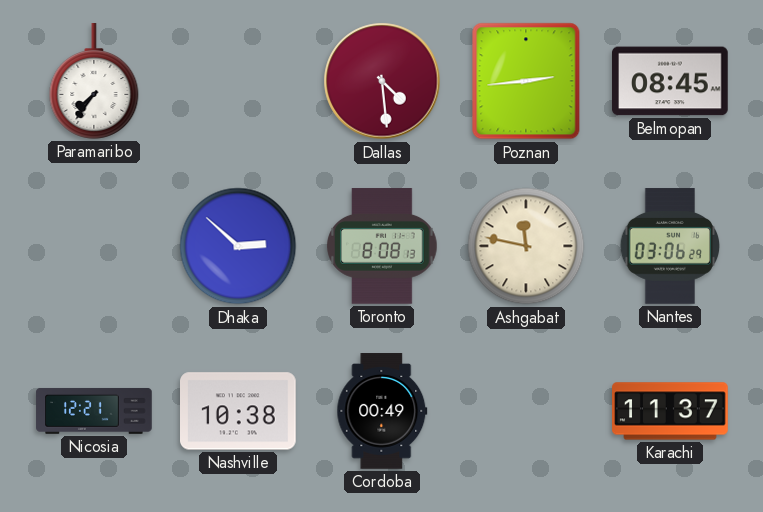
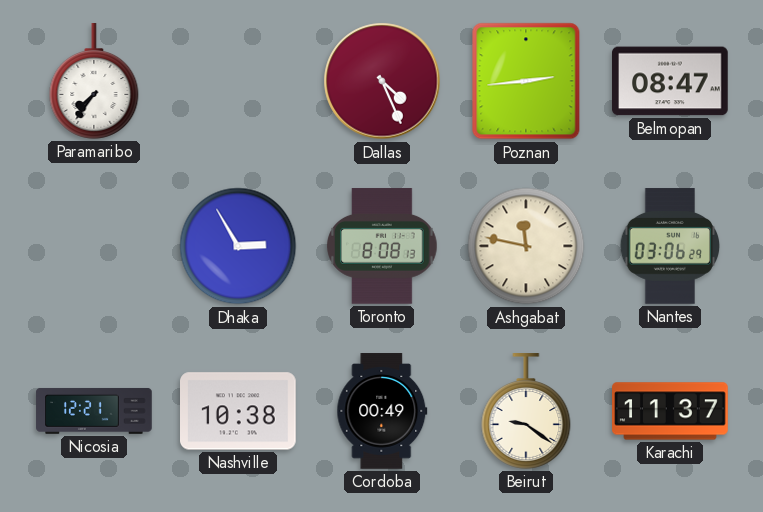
Dallas: 4:29 -> 4:26 (382, 81)
Belmopan: 08:45 -> 08:47 (670, 81)
Dhaka: 2:52 -> 2:55 (238, 246)
Beirut: none -> 9:21 (526, 411)
